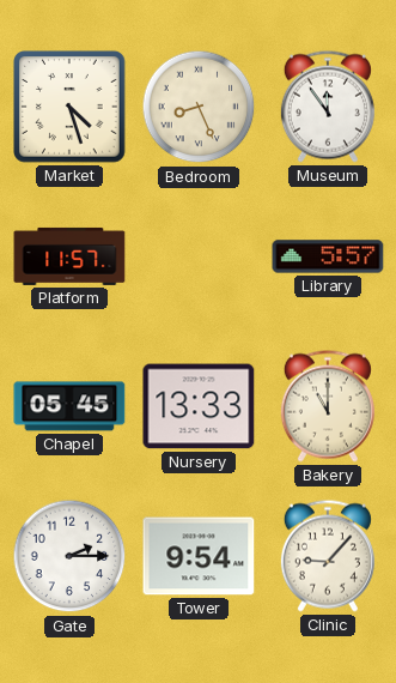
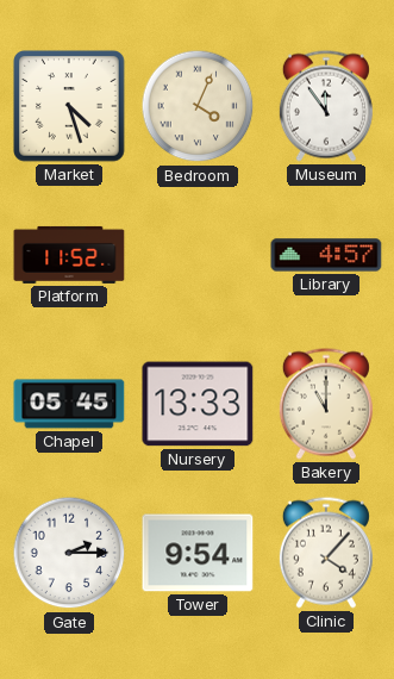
Bedroom: 8:26 -> 4:04 (198, 106)
Platform: 11:57 -> 11:52 (69, 255)
Library: 5:57 -> 4:57 (326, 255)
Clinic: 9:07 -> 4:07 (326, 553)
